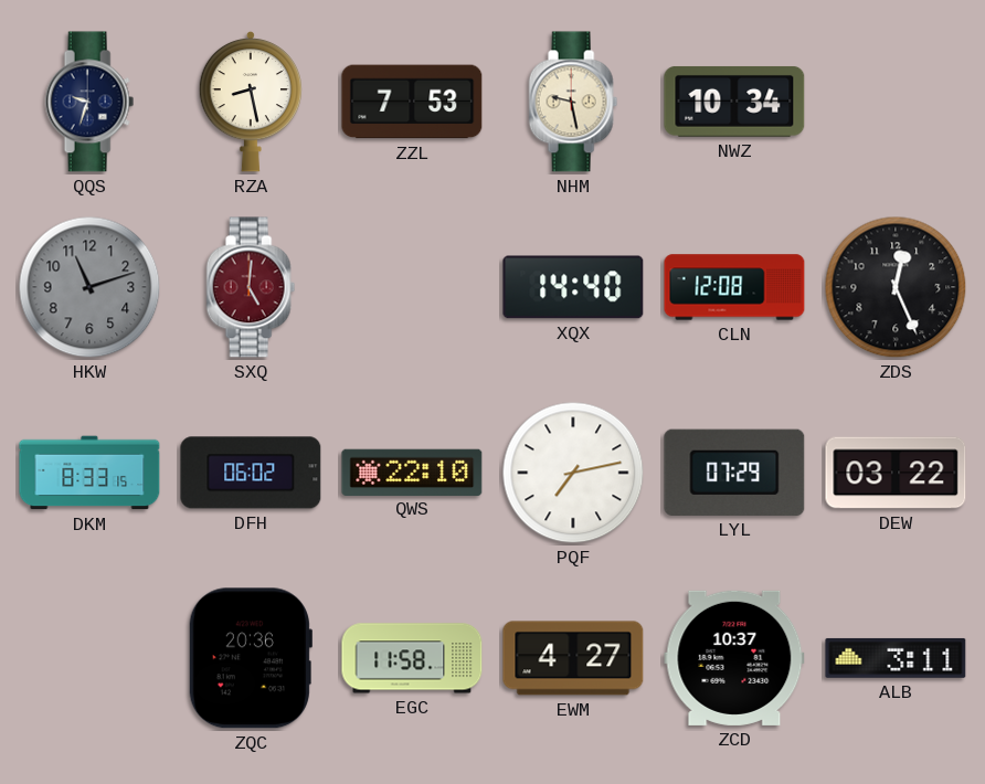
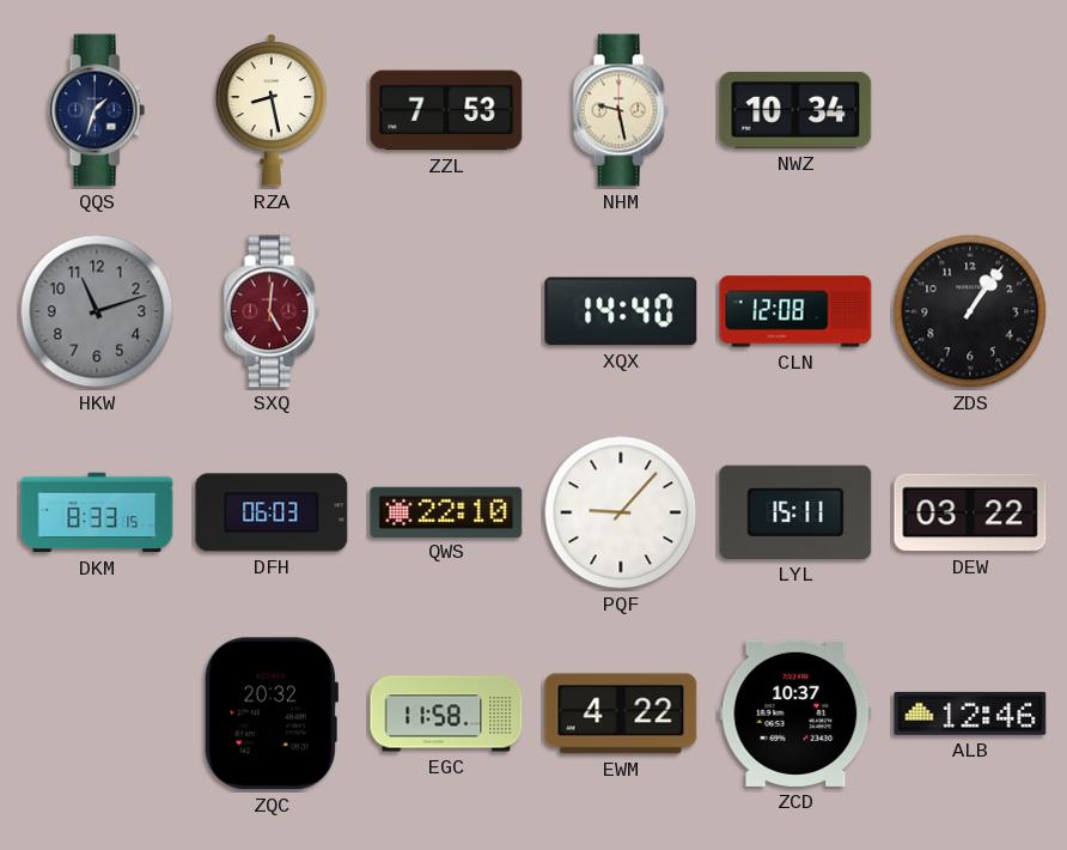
QQS: 9:33 -> 1:33 (97, 110)
ZDS: 12:26 -> 1:06 (970, 311)
DFH: 06:02 -> 06:03 (272, 512)
PQF: 7:13 -> 9:07 (621, 512)
LYL: 07:29 -> 15:11 (795, 512)
ZQC: 20:36 -> 20:32 (270, 714)
EWM: 4:27 -> 4:22 (621, 714)
ALB: 3:11 -> 12:46 (970, 714)
